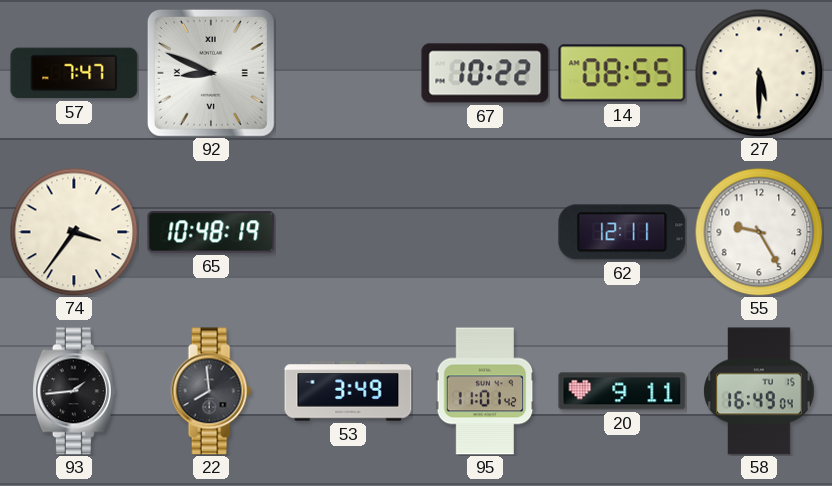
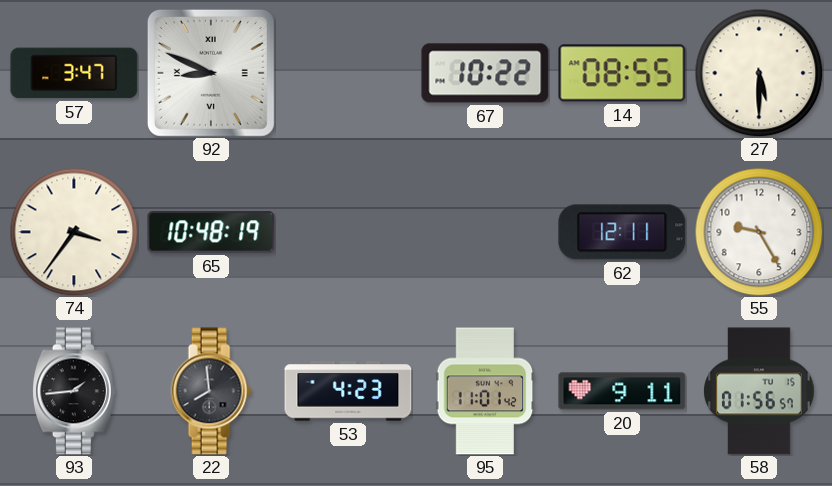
57: 7:47 -> 3:47 (74, 73)
53: 3:49 -> 4:23 (348, 391)
58: 16:49 -> 01:56 (760, 391)
